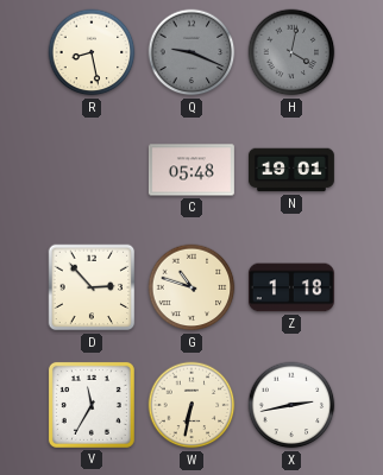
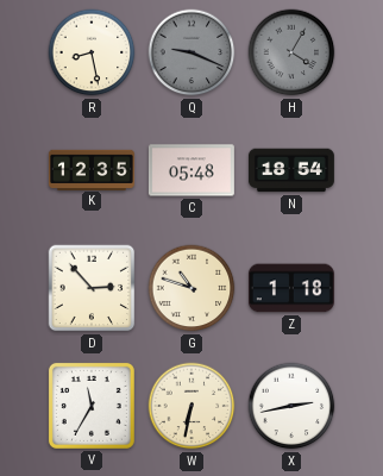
H: 4:02 -> 4:05 (291, 52)
K: none -> 12:35 (92, 169)
N: 19:01 -> 18:54 (291, 170)
